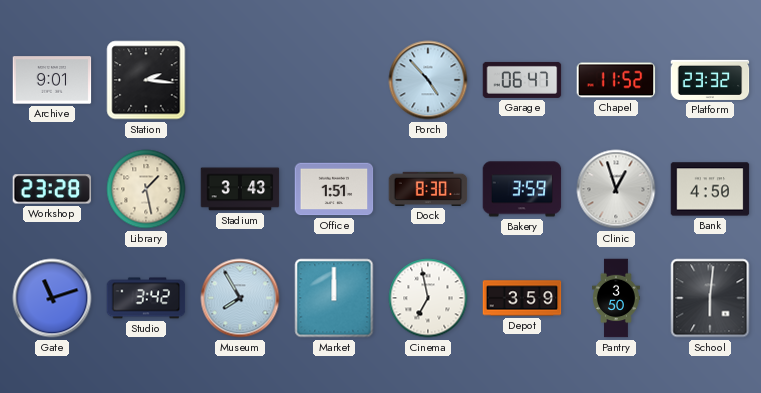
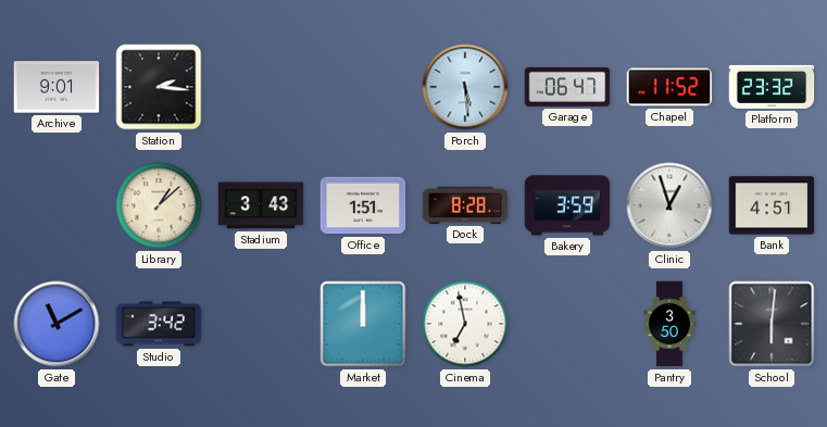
Porch: 4:53 -> 5:29 (465, 87)
Workshop: 23:28 -> none (52, 189)
Library: 1:28 -> 1:08 (159, 205)
Dock: 8:30 -> 8:28 (465, 205)
Bank: 4:50 -> 4:51 (772, 205)
Gate: 11:12 -> 11:10 (57, 324)
Museum: 7:55 -> none (240, 298)
Depot: 3:59 -> none (522, 298)
